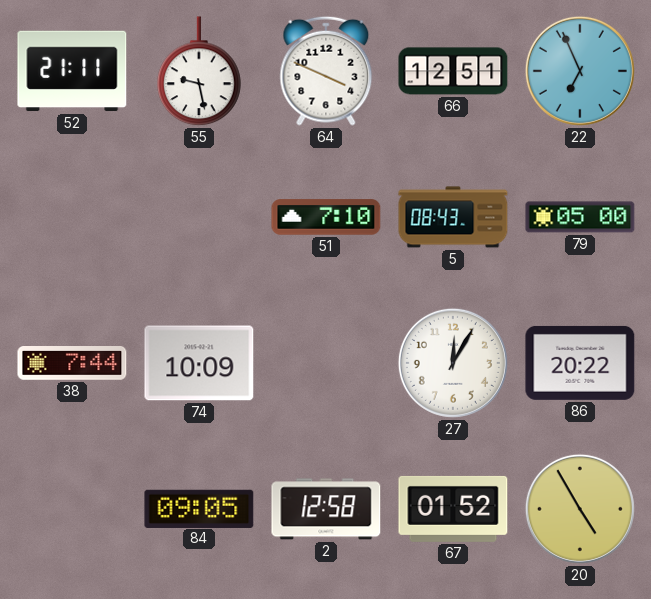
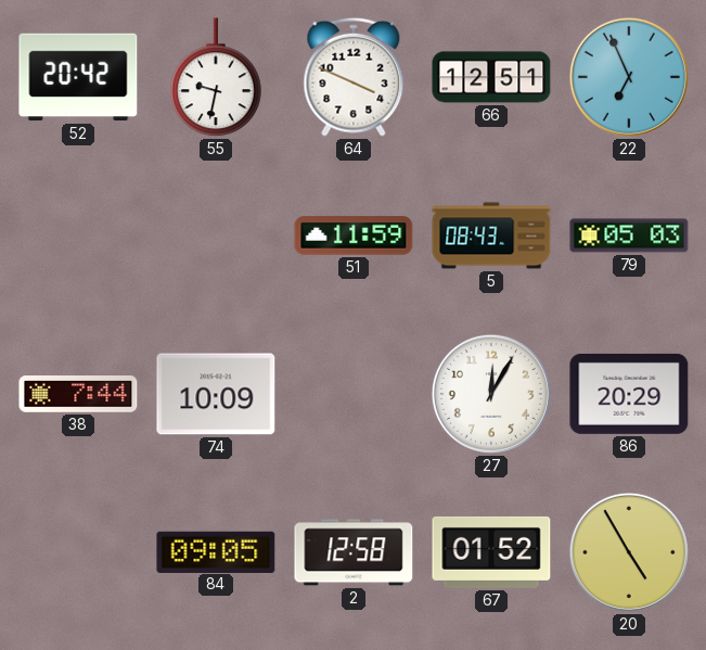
52: 21:11 -> 20:42 (78, 77)
55: 9:28 -> 9:32 (216, 78)
51: 7:10 -> 11:59 (354, 235)
79: 05:00 -> 05:03 (629, 235)
86: 20:22 -> 20:29 (629, 394)
